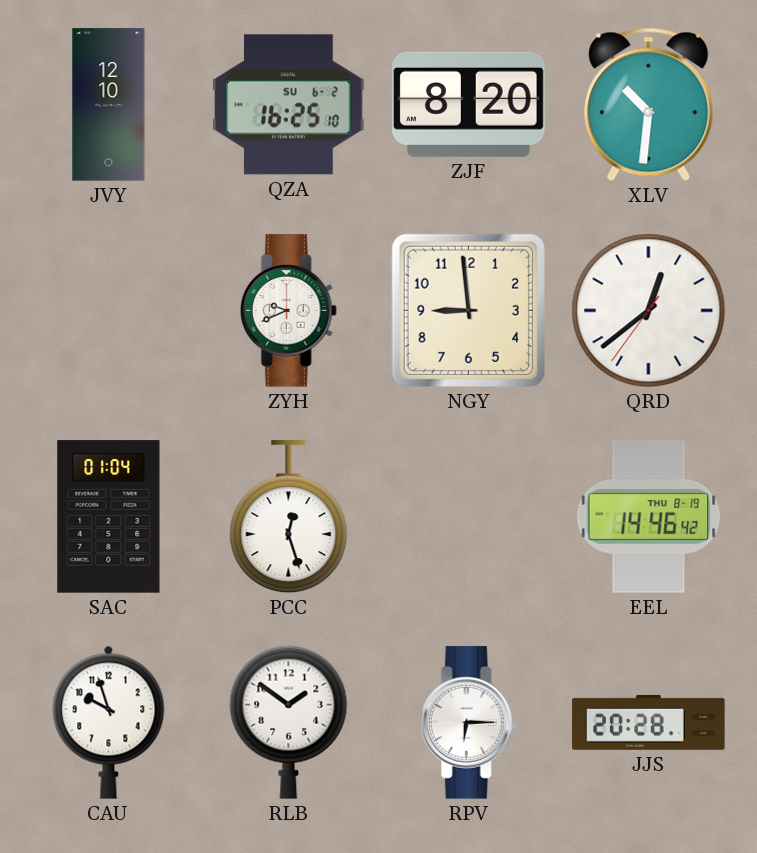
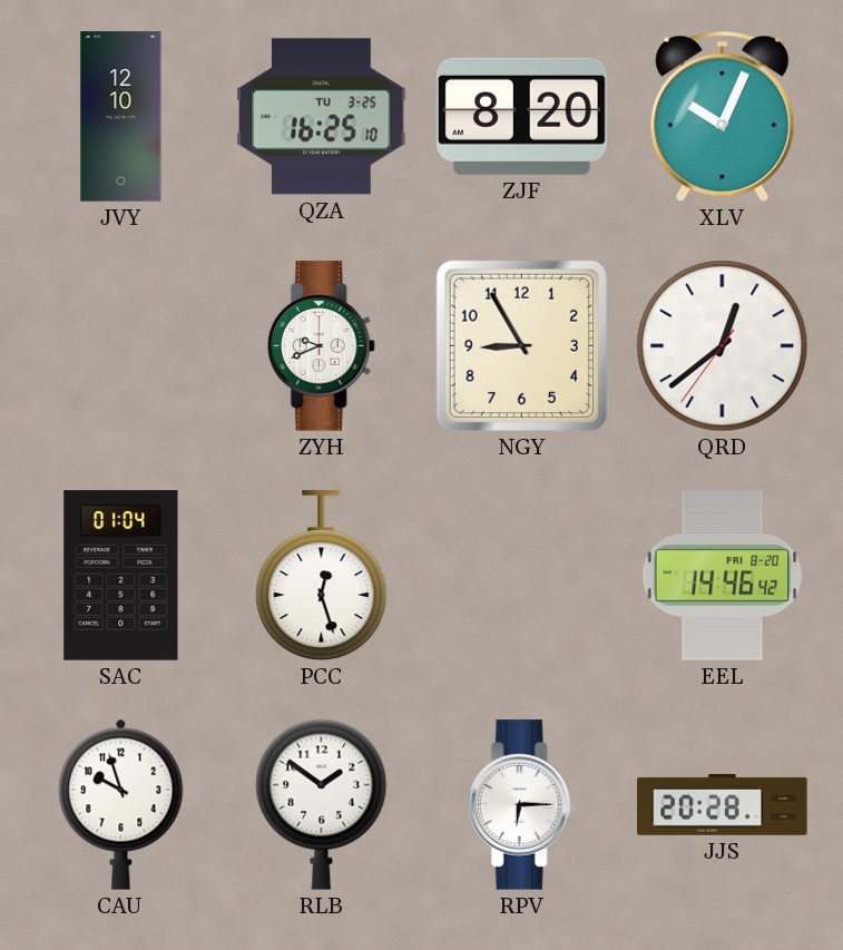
QZA date: SU 6-2 -> TU 3-25 (322, 117)
XLV: 10:31 -> 10:04 (723, 116)
NGY: 8:59 -> 8:55 (521, 345)
EEL date: THU 8-19 -> FRI 8-20 (723, 576)
